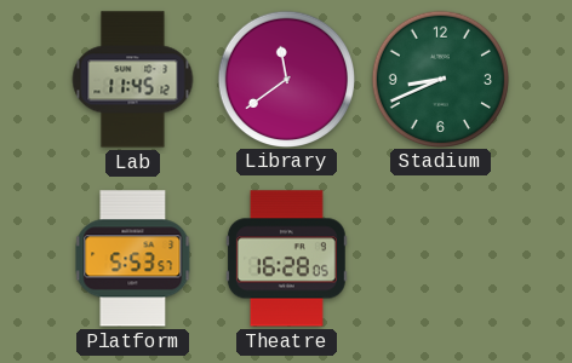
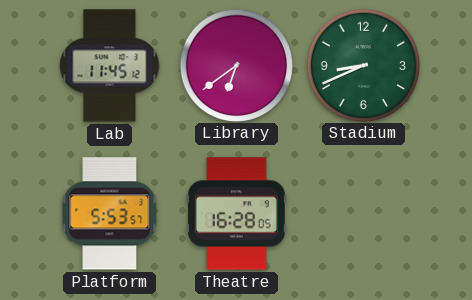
Library: 11:39 -> 6:39 (236, 65)
